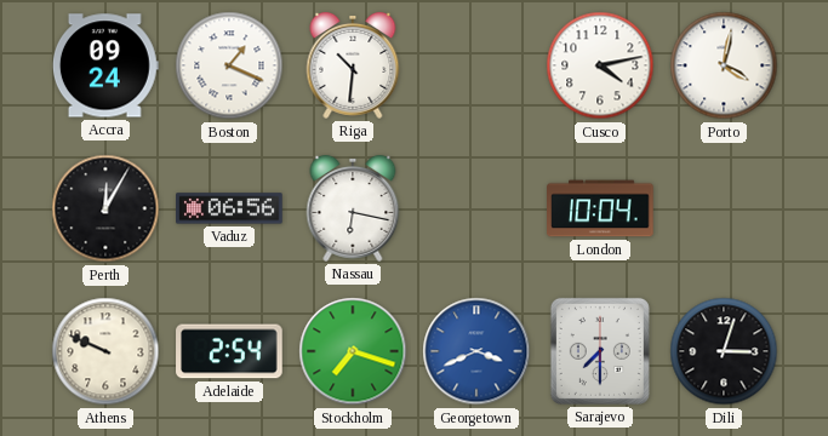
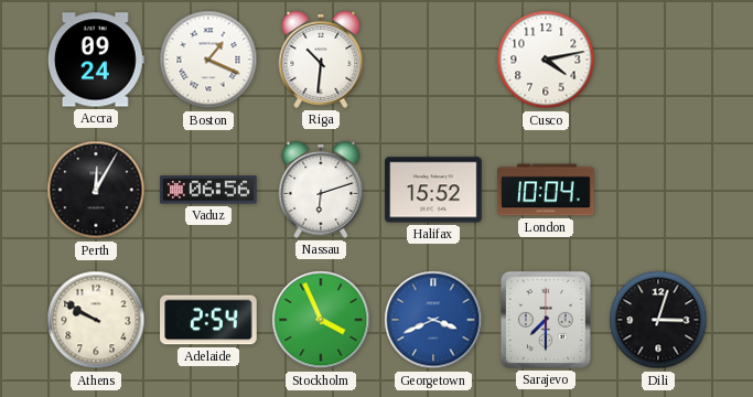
Porto: 4:02 -> none (724, 65)
Nassau: 6:17 -> 6:12 (321, 190)
Halifax: none -> 15:52 (433, 190)
Athens: 9:49 -> 9:50 (96, 320)
Stockholm: 7:18 -> 3:56 (321, 320)
